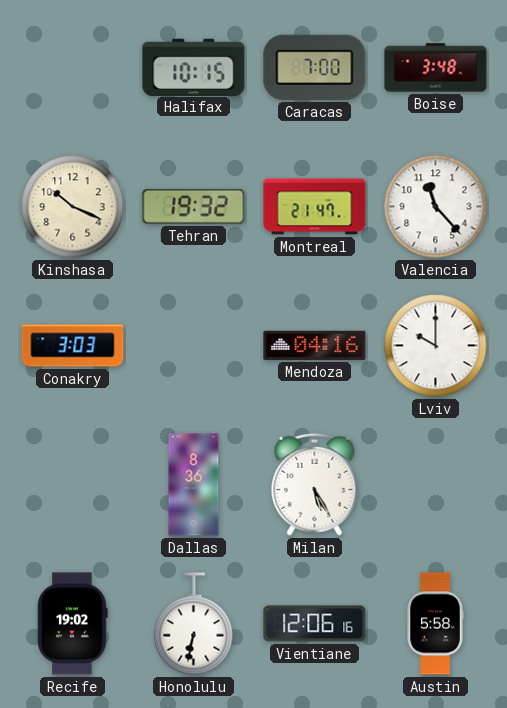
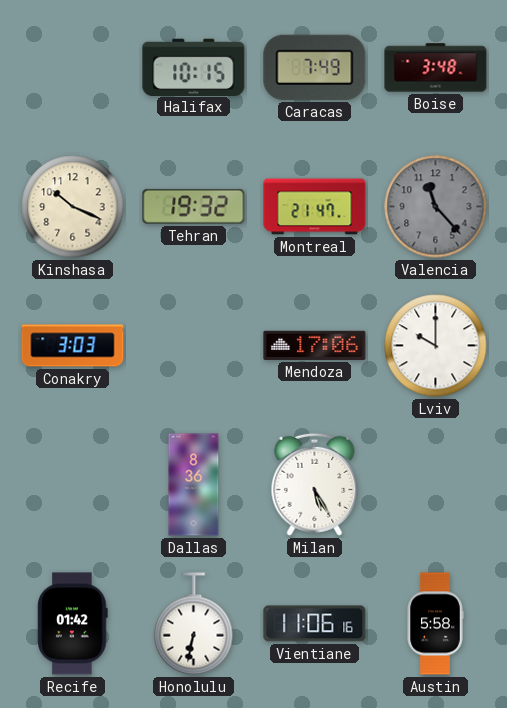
Caracas: 7:00 -> 7:49 (315, 67)
Valencia dial: white -> grey (436, 207)
Mendoza: 04:16 -> 17:06 (315, 345)
Recife: 19:02 -> 01:42 (73, 624)
Vientiane: 12:06 -> 11:06 (315, 624)
